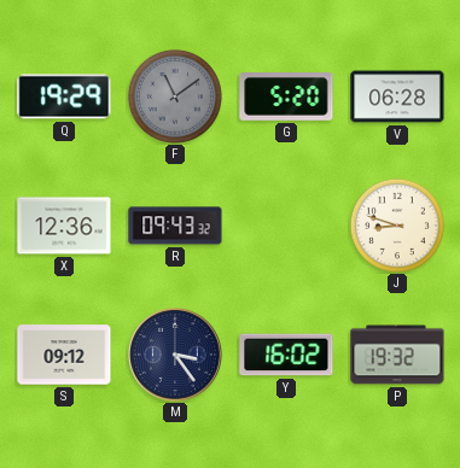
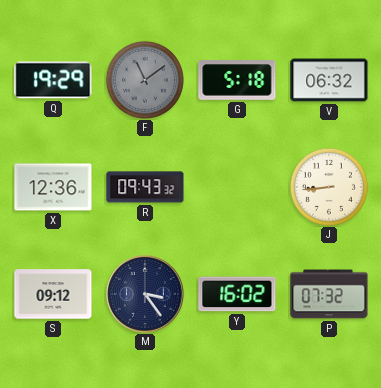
G: 5:20 -> 5:18 (237, 80)
V: 06:28 -> 06:32 (329, 80)
J: 8:48 -> 8:44 (329, 187)
P: 19:32 -> 07:32 (329, 294)
